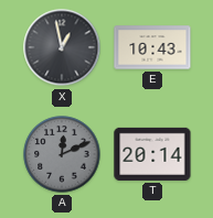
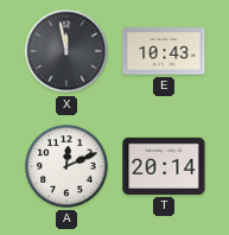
X: 12:58 -> 11:58 (66, 51)
A dial: grey -> white (66, 166)
